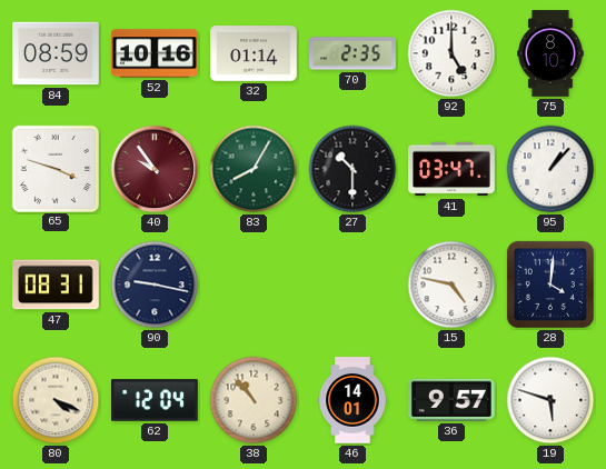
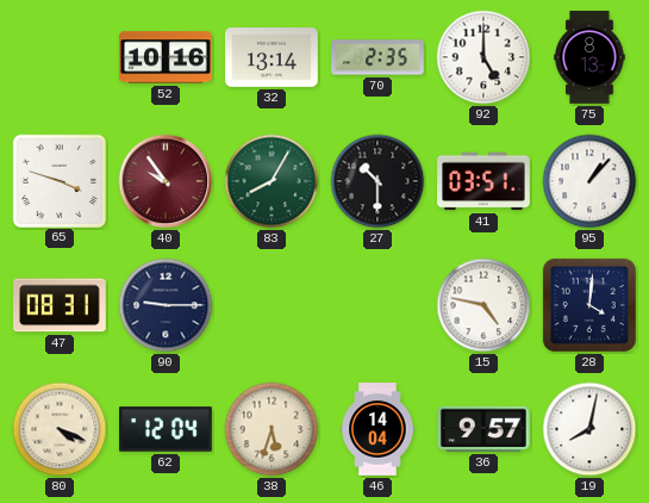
84: 08:59 -> none (56, 53)
32: 01:14 -> 13:14 (272, 57)
75: 8:10 -> 8:13 (589, 57)
41: 03:47 -> 03:51 (483, 181)
90: 9:17 -> 9:15 (166, 305)
38: 10:53 -> 5:33 (272, 429)
46: 14:01 -> 14:04 (377, 429)
19: 5:48 -> 8:02 (589, 429)
